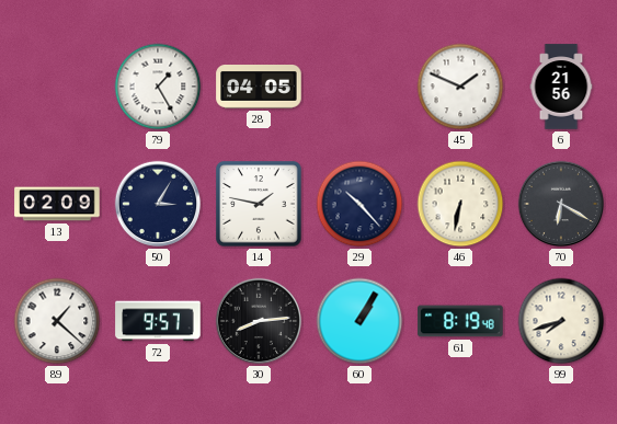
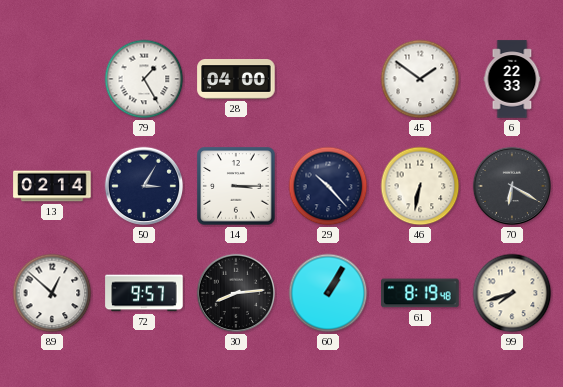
28: 04:05 -> 04:00 (236, 80)
45: 1:49 -> 1:51 (420, 79)
6: 21:56 -> 22:33 (512, 79)
13: 02:09 -> 02:14 (52, 186)
14: 1:47 -> 3:15 (236, 186)
89: 1:22 -> 12:52 (52, 293)
